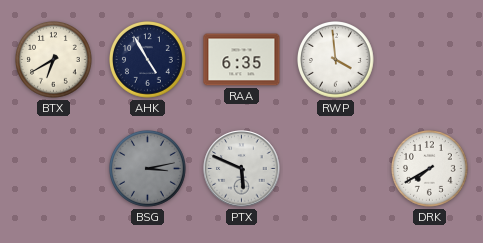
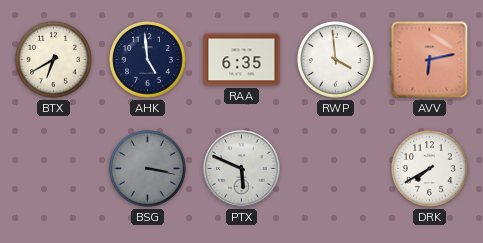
AHK: 4:55 -> 4:59 (148, 60)
AVV: none -> 6:13 (430, 60)
BSG: 3:13 -> 3:17 (148, 169)
